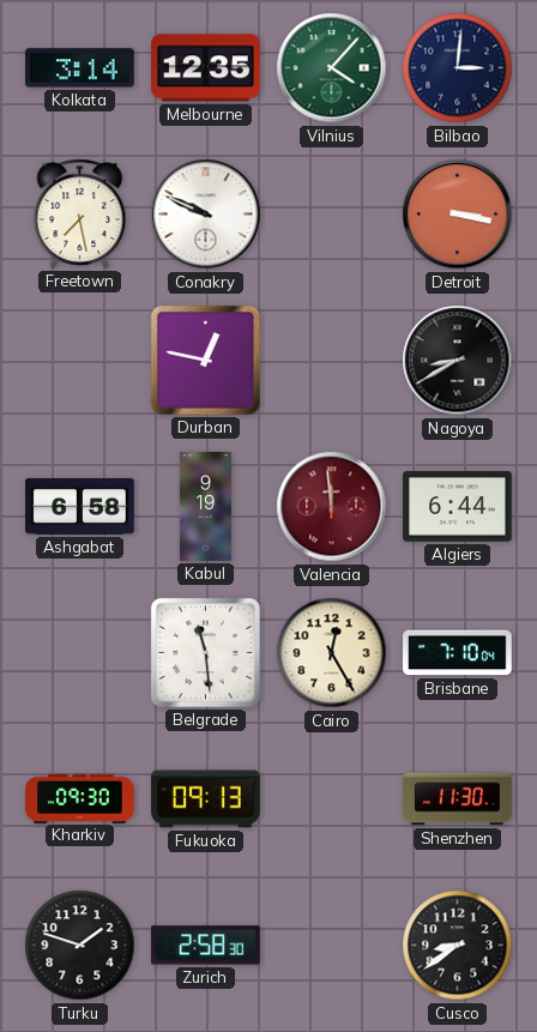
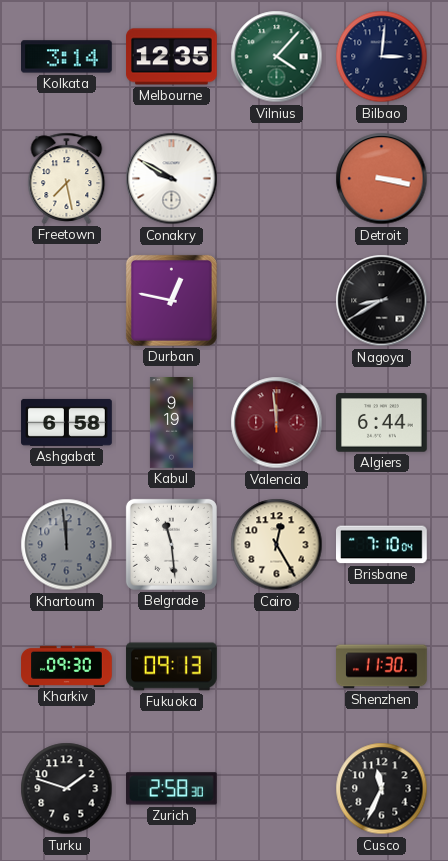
Conakry: 9:49 -> 9:50 (172, 179)
Khartoum: none -> 11:59 (67, 545)
Cusco: 8:39 -> 11:34 (382, 789)
